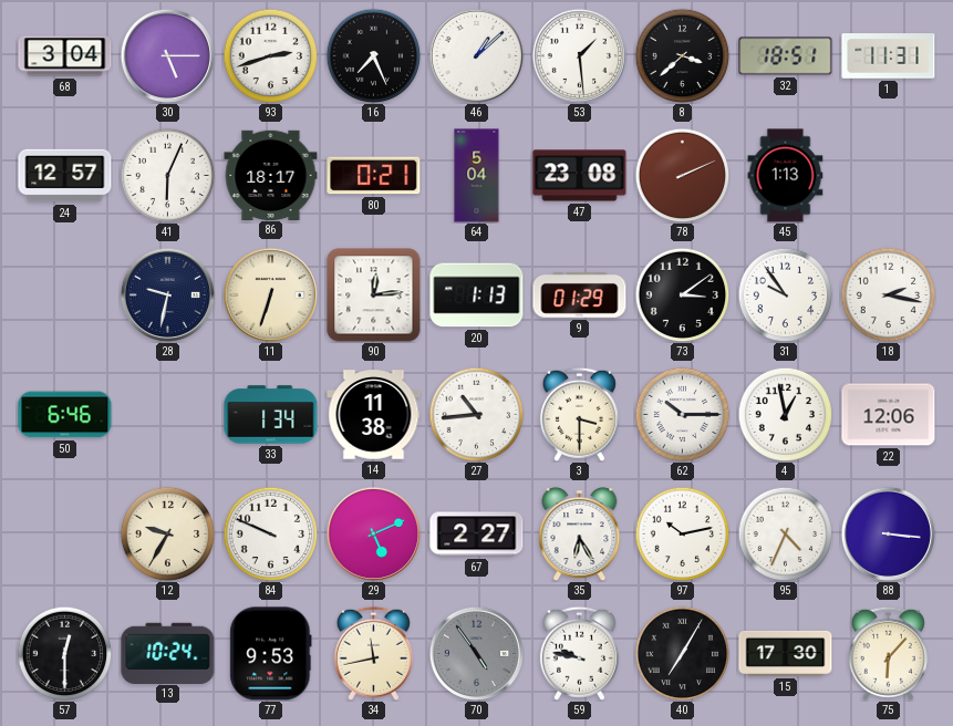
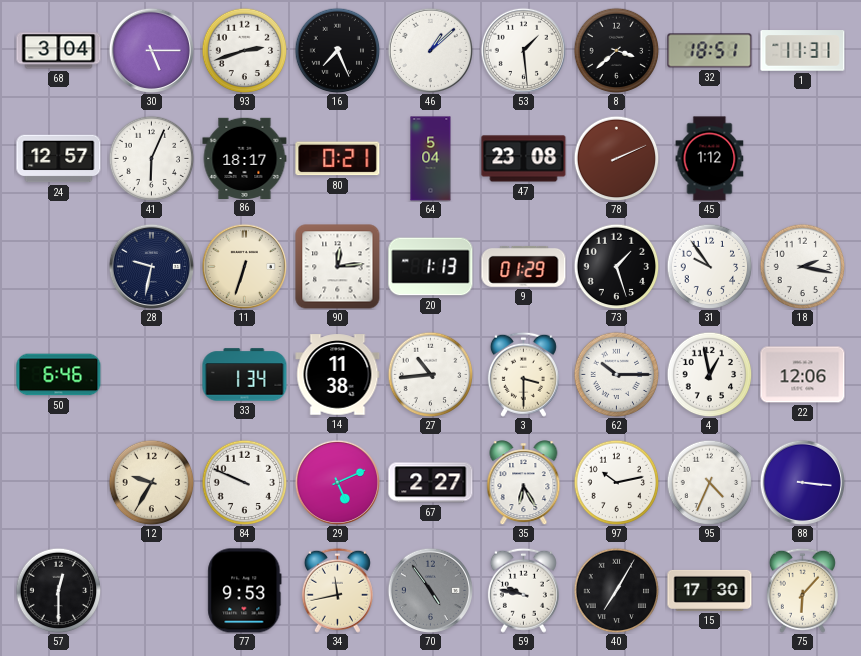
45: 1:13 -> 1:12 (710, 159)
73: 3:09 -> 1:27 (616, 266)
13: 10:24 -> none (168, 653)
